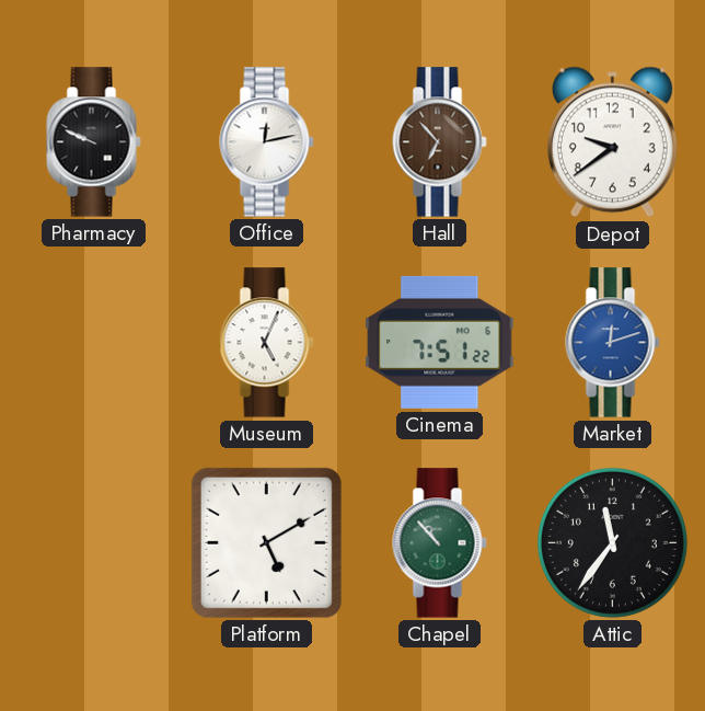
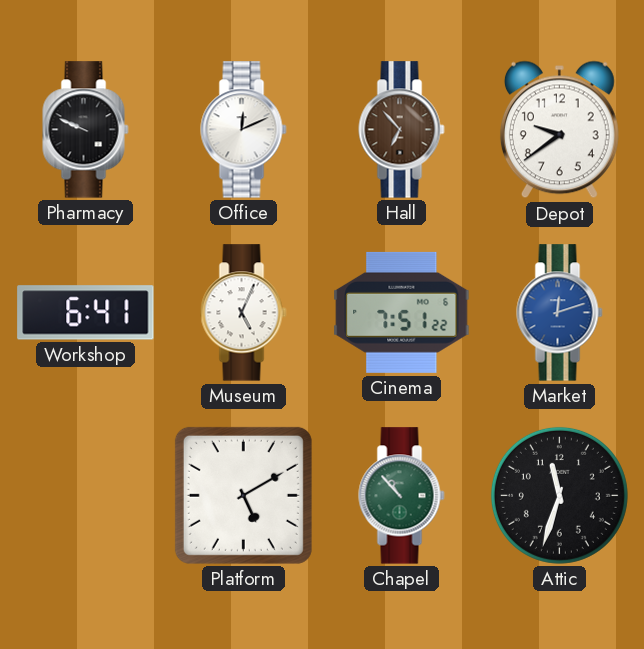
Office: 12:13 -> 12:11 (244, 130)
Workshop: none -> 6:41 (86, 313)
Attic: 11:36 -> 11:33 (559, 495)
